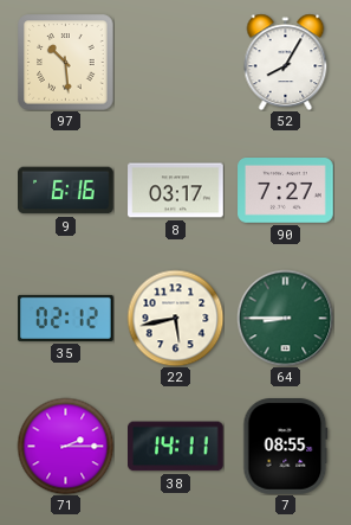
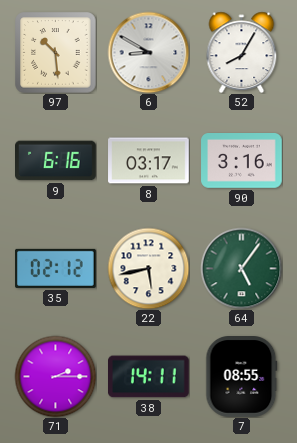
6: none -> 8:50 (148, 52)
90: 7:27 -> 3:16 (242, 161)
64: 8:45 -> 5:06 (241, 268)
